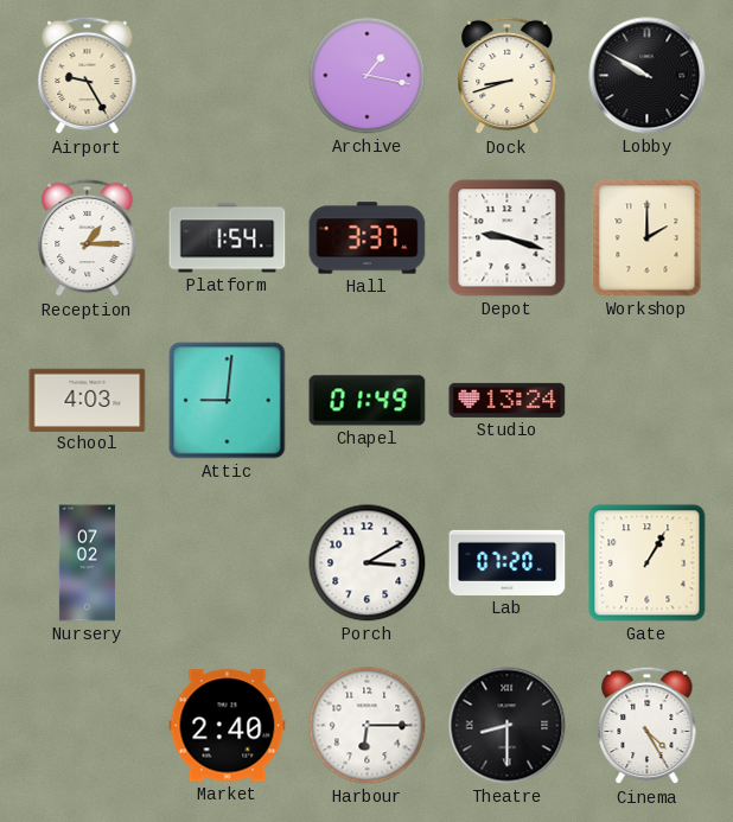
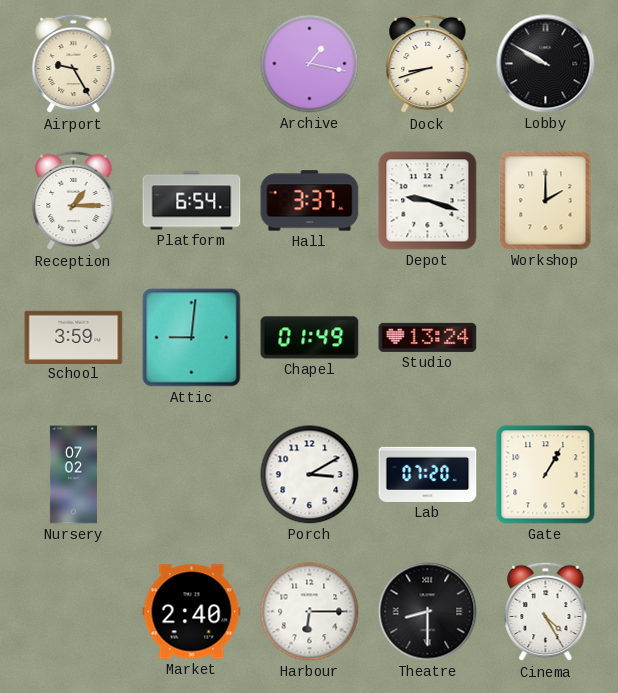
Platform: 1:54 -> 6:54 (192, 201)
School: 4:03 -> 3:59 (74, 337)
